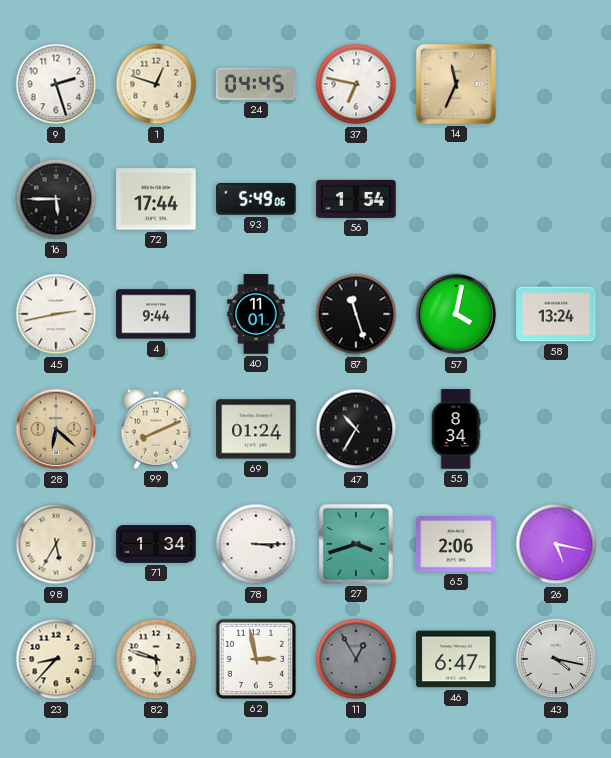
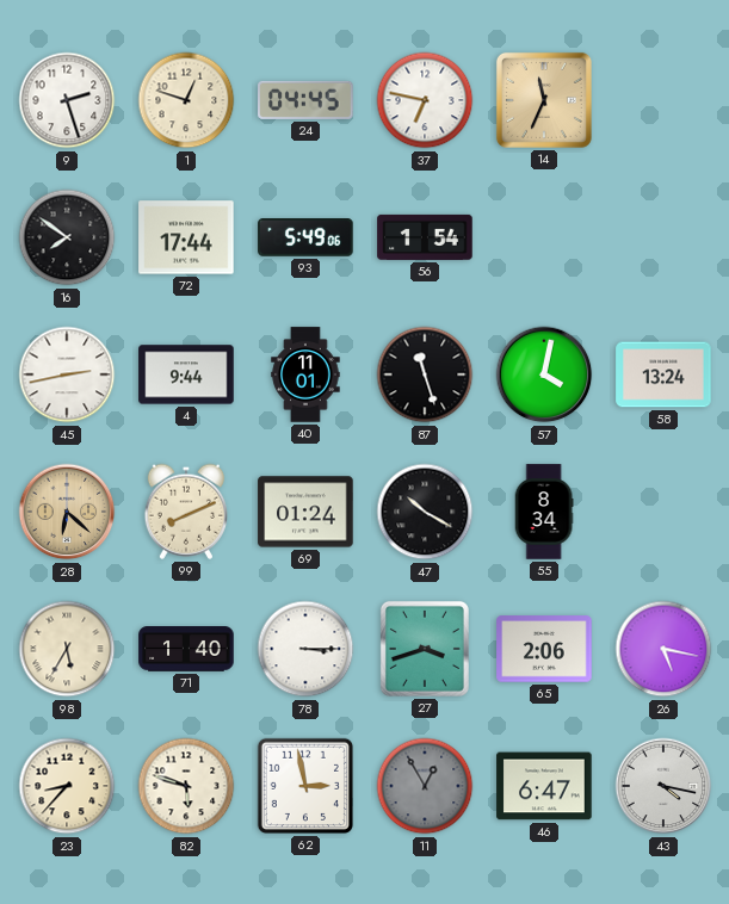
16: 5:45 -> 7:51 (67, 237)
47: 10:35 -> 10:20 (425, 512)
71: 1:34 -> 1:40 (186, 649)
